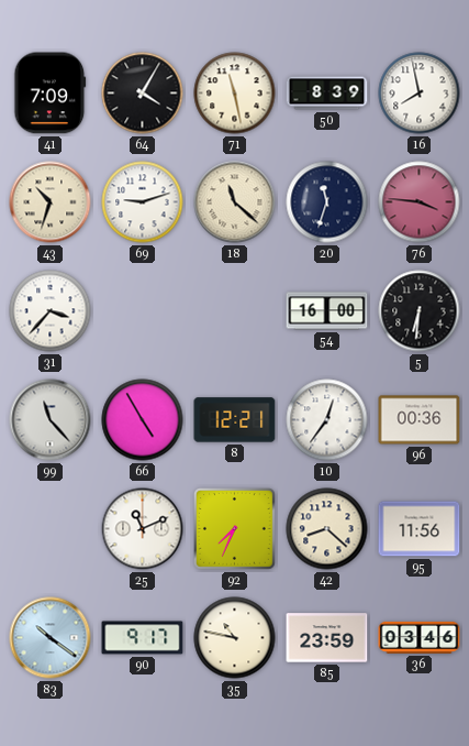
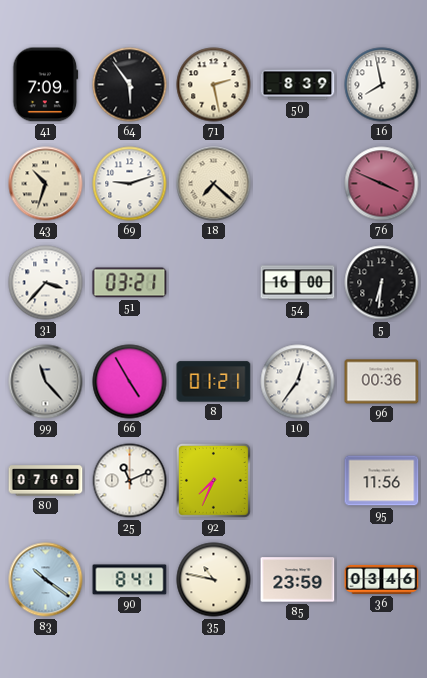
64: 4:05 -> 5:54 (130, 85)
71: 11:28 -> 2:28 (214, 85)
18: 11:22 -> 7:22 (214, 184)
20: 11:33 -> none (327, 202)
76: 3:46 -> 3:49 (382, 184)
51: none -> 03:21 (130, 283)
8: 12:21 -> 01:21 (214, 382)
80: none -> 07:00 (46, 481)
42: 8:22 -> none (327, 529)
90: 9:17 -> 8:41 (130, 580)
